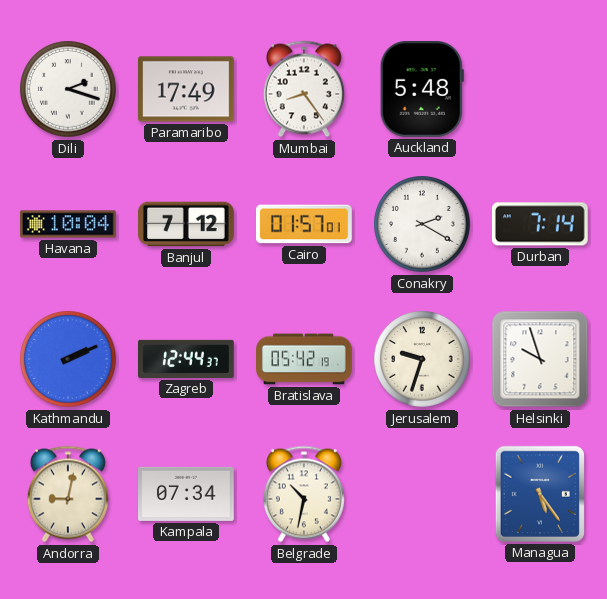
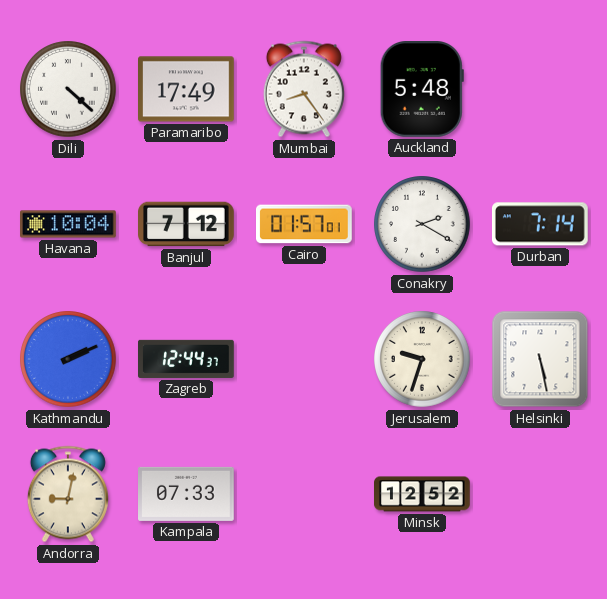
Dili: 2:18 -> 4:22 (68, 89)
Bratislava: 05:42 -> none (304, 359)
Helsinki: 9:57 -> 5:28 (540, 359)
Kampala: 07:34 -> 07:33 (187, 494)
Belgrade: 10:32 -> none (304, 494)
Minsk: none -> 12:52 (423, 494)
Managua: 5:24 -> none (540, 494)
